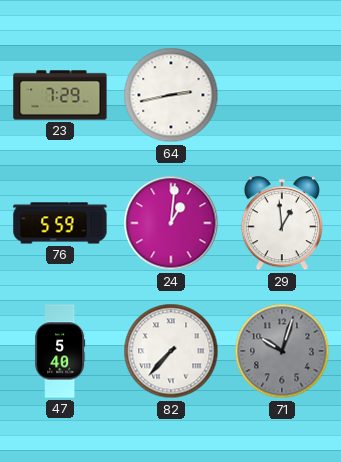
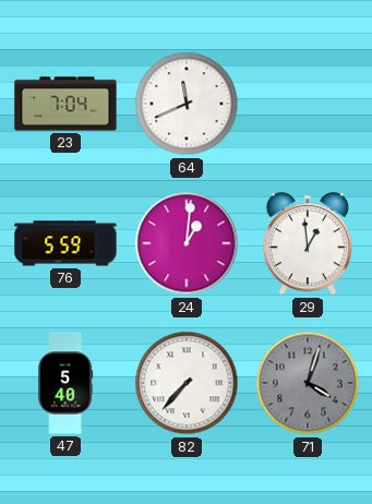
23: 7:29 -> 7:04 (65, 104)
64: 2:43 -> 11:41 (187, 104)
71: 10:03 -> 4:03 (308, 383)
